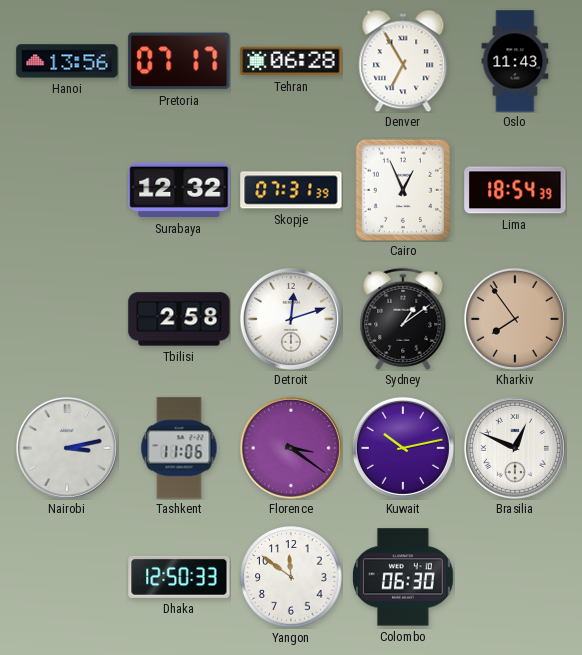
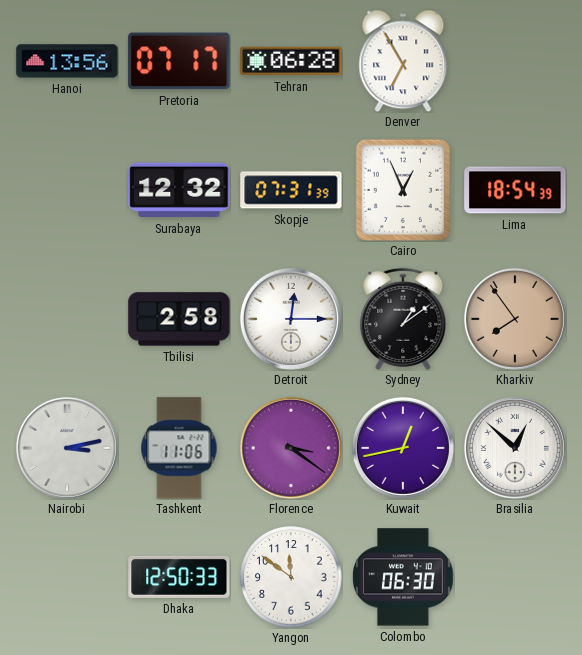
Oslo: 11:43 -> none (515, 61)
Detroit: 12:12 -> 12:15 (291, 319)
Kuwait: 10:13 -> 12:43 (403, 448)
Brasilia: 12:49 -> 12:52 (515, 448)
